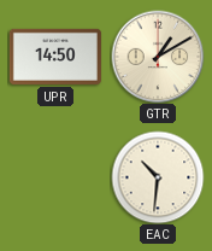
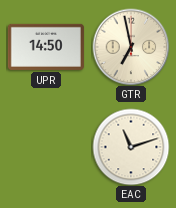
GTR: 1:10 -> 6:58 (131, 47)
EAC: 10:31 -> 11:12 (131, 147)
